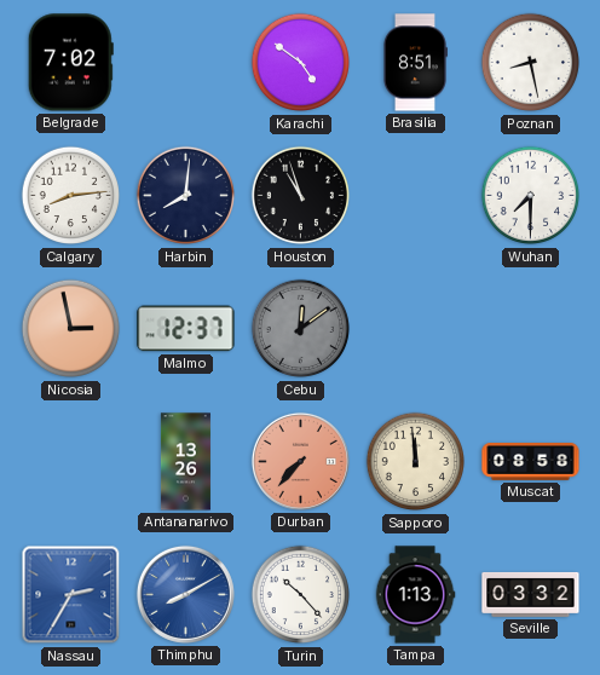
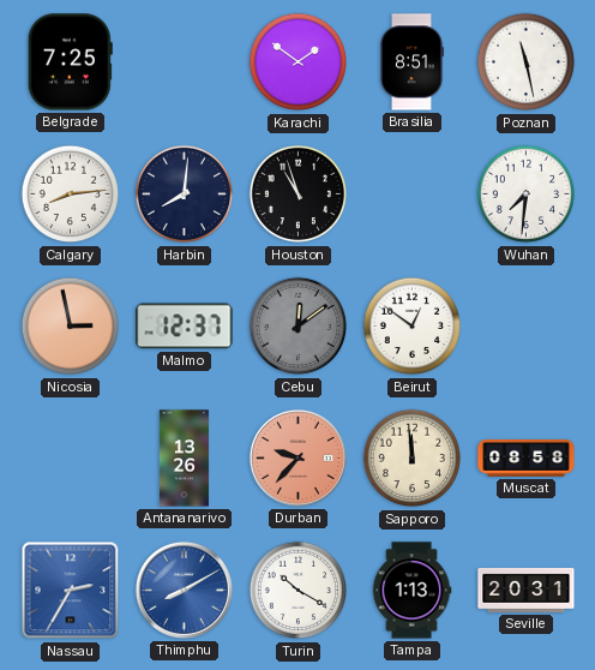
Belgrade: 7:02 -> 7:25 (70, 62)
Karachi: 4:51 -> 1:51 (299, 62)
Poznan: 8:28 -> 11:28 (527, 62)
Wuhan: 7:30 -> 7:31 (527, 195)
Beirut: none -> 12:51 (413, 327)
Durban: 7:37 -> 9:37 (297, 457)
Turin: 10:23 -> 10:20 (299, 591)
Seville: 03:32 -> 20:31 (527, 590)
